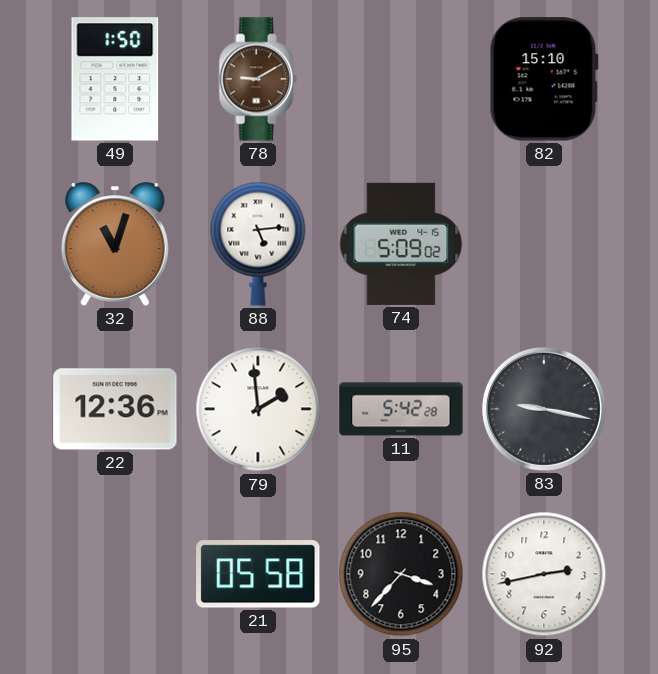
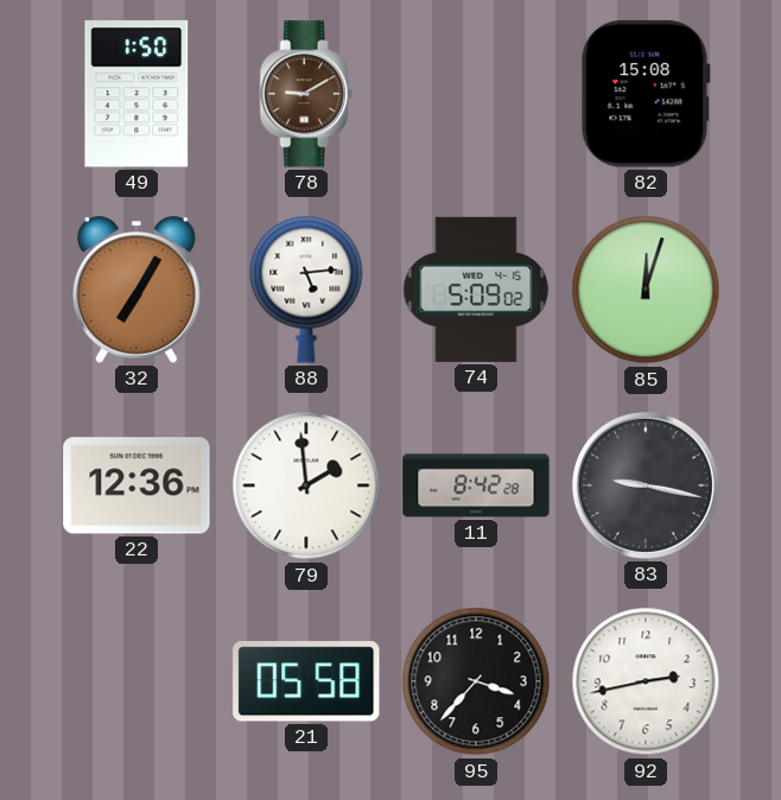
82: 15:10 -> 15:08 (646, 94)
32: 11:03 -> 7:05 (138, 290)
85: none -> 12:03 (646, 290)
11: 5:42 -> 8:42 (476, 485)
